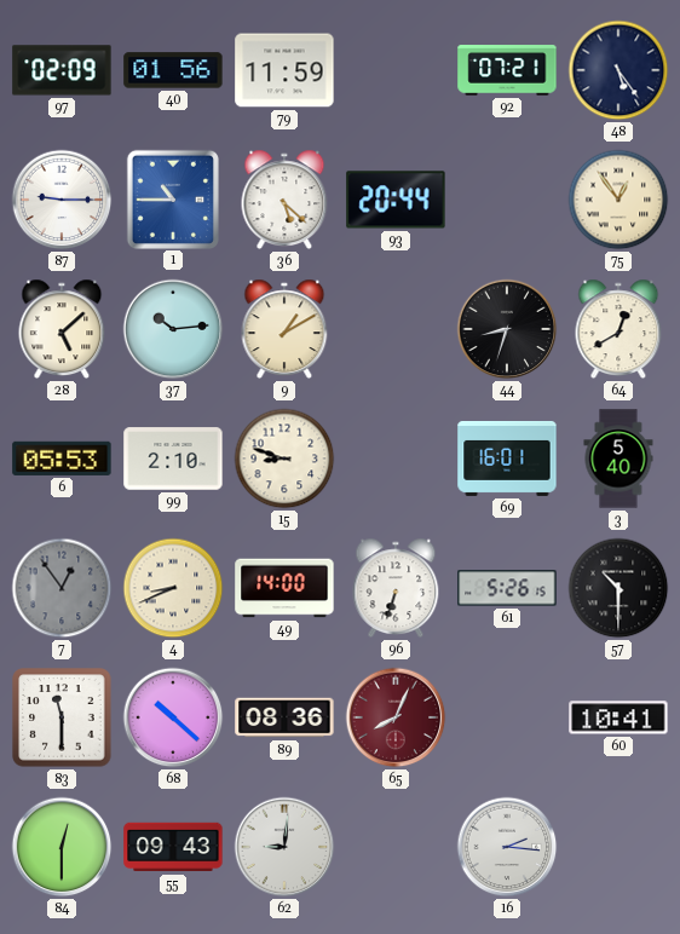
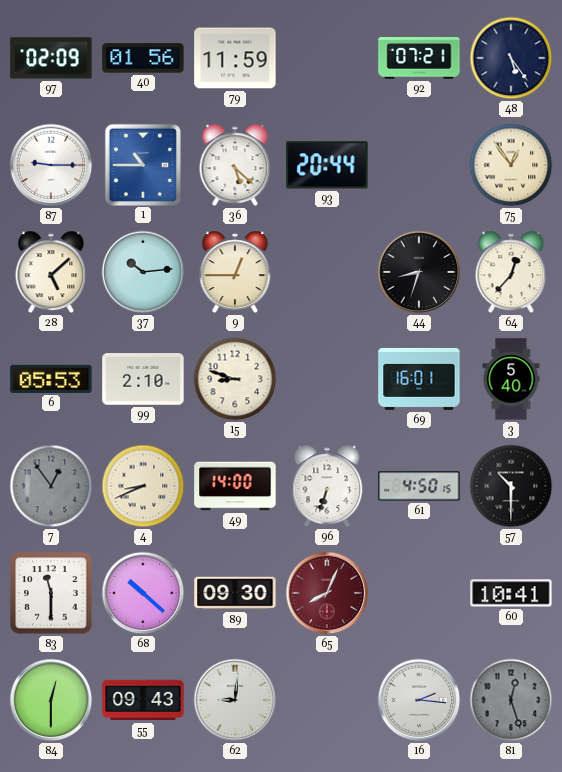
9: 1:10 -> 12:45 (235, 272)
64: 12:40 -> 12:37 (511, 272)
61: 5:26 -> 4:50 (419, 486)
89: 08:36 -> 09:30 (235, 593)
81: none -> 12:27 (511, 700)
